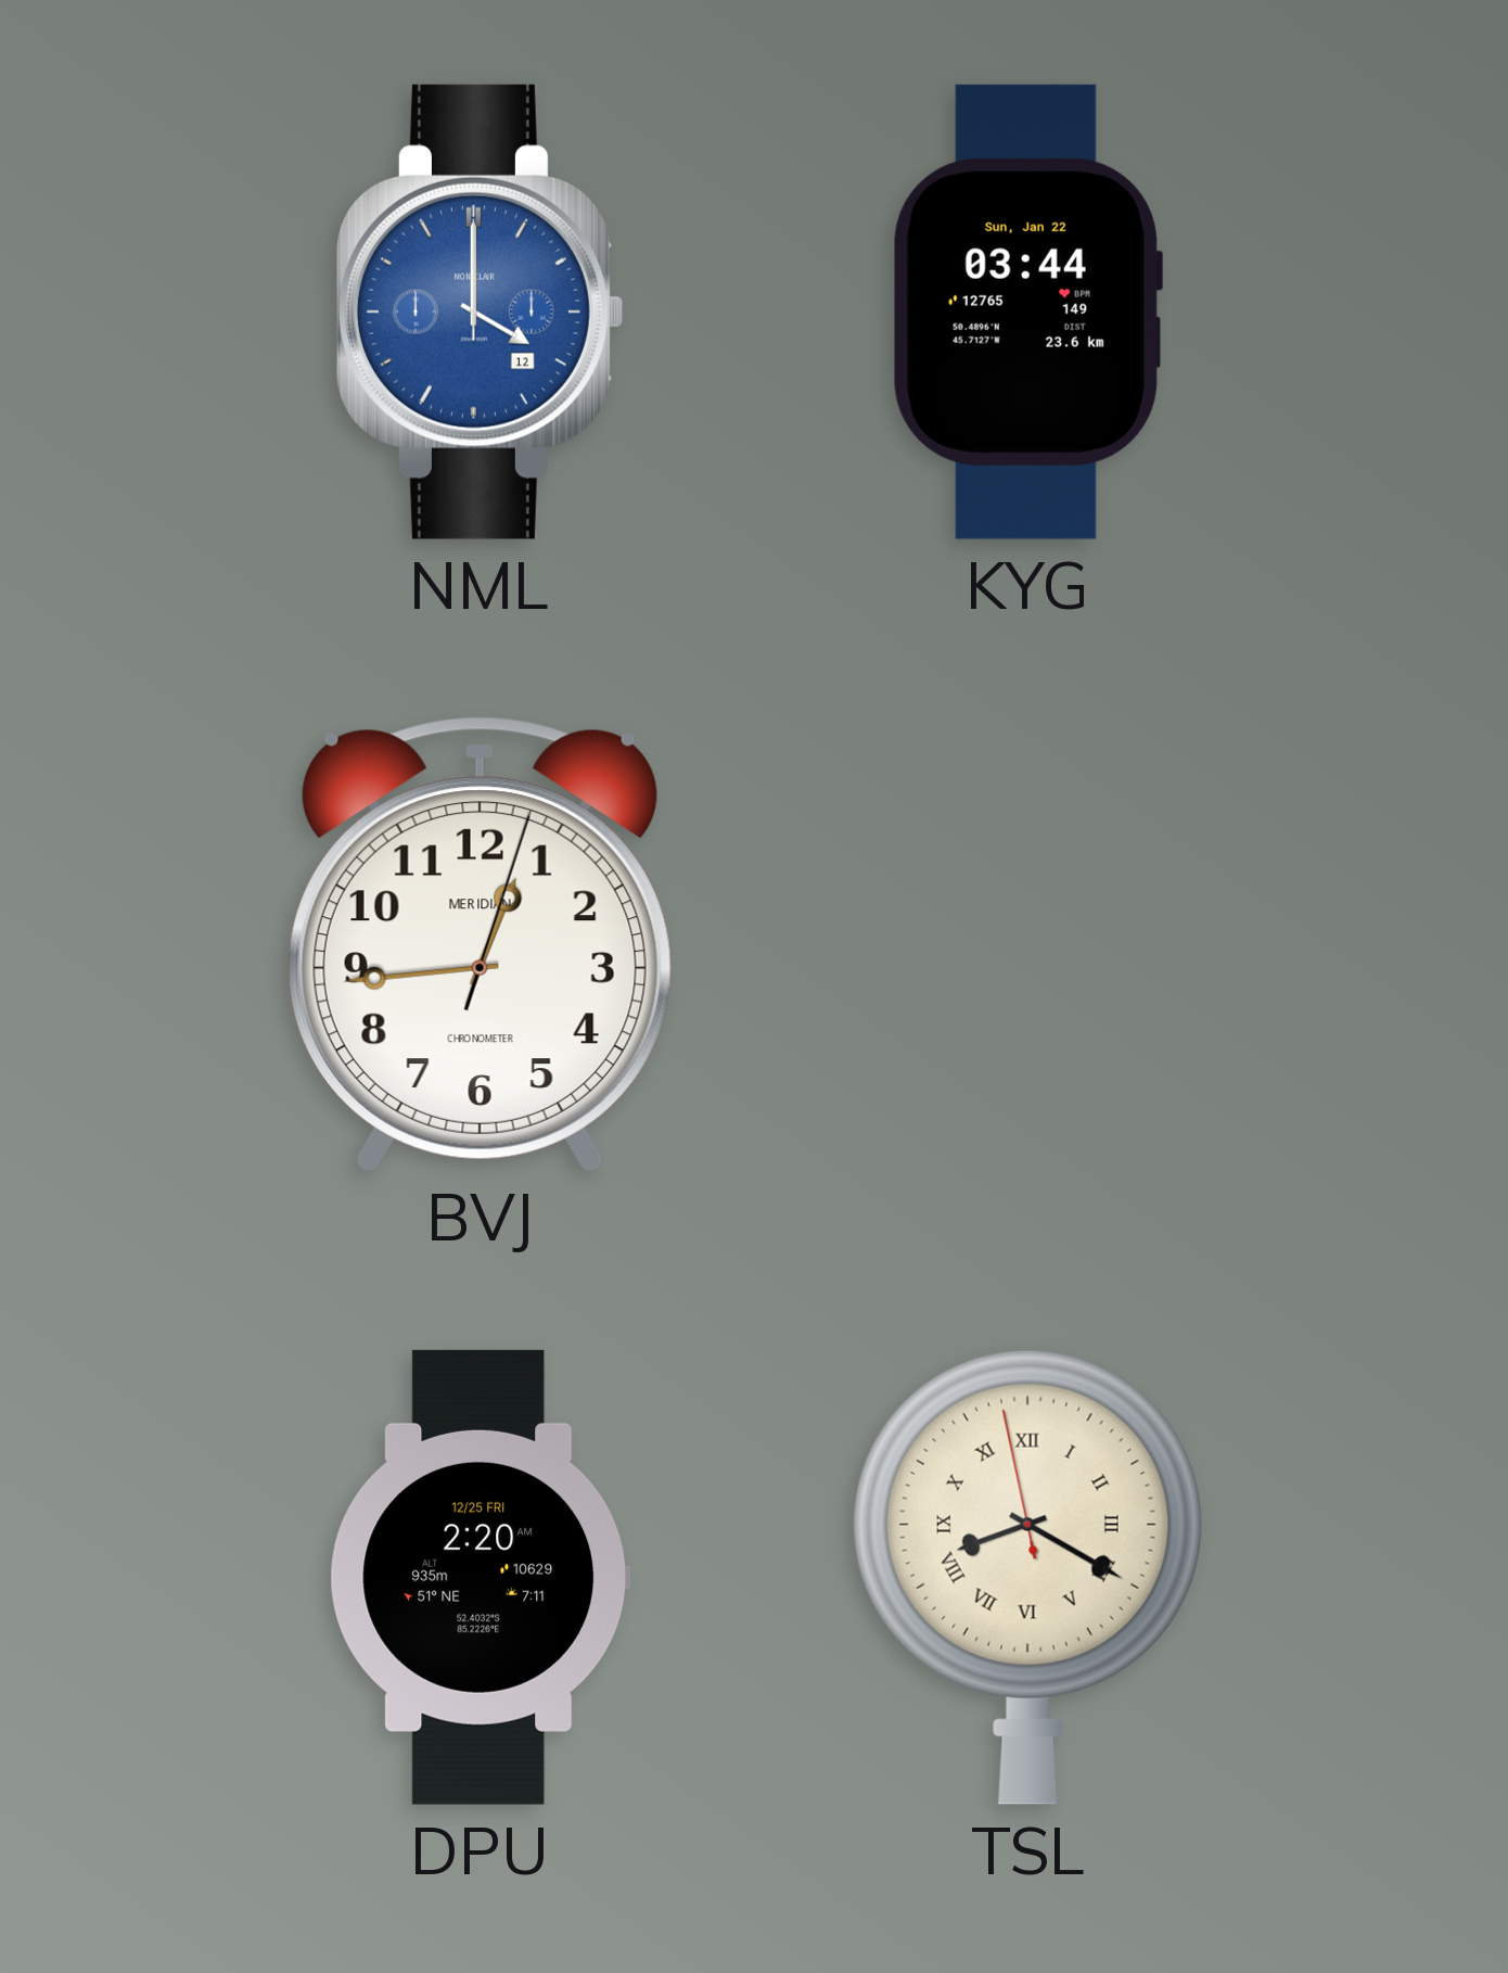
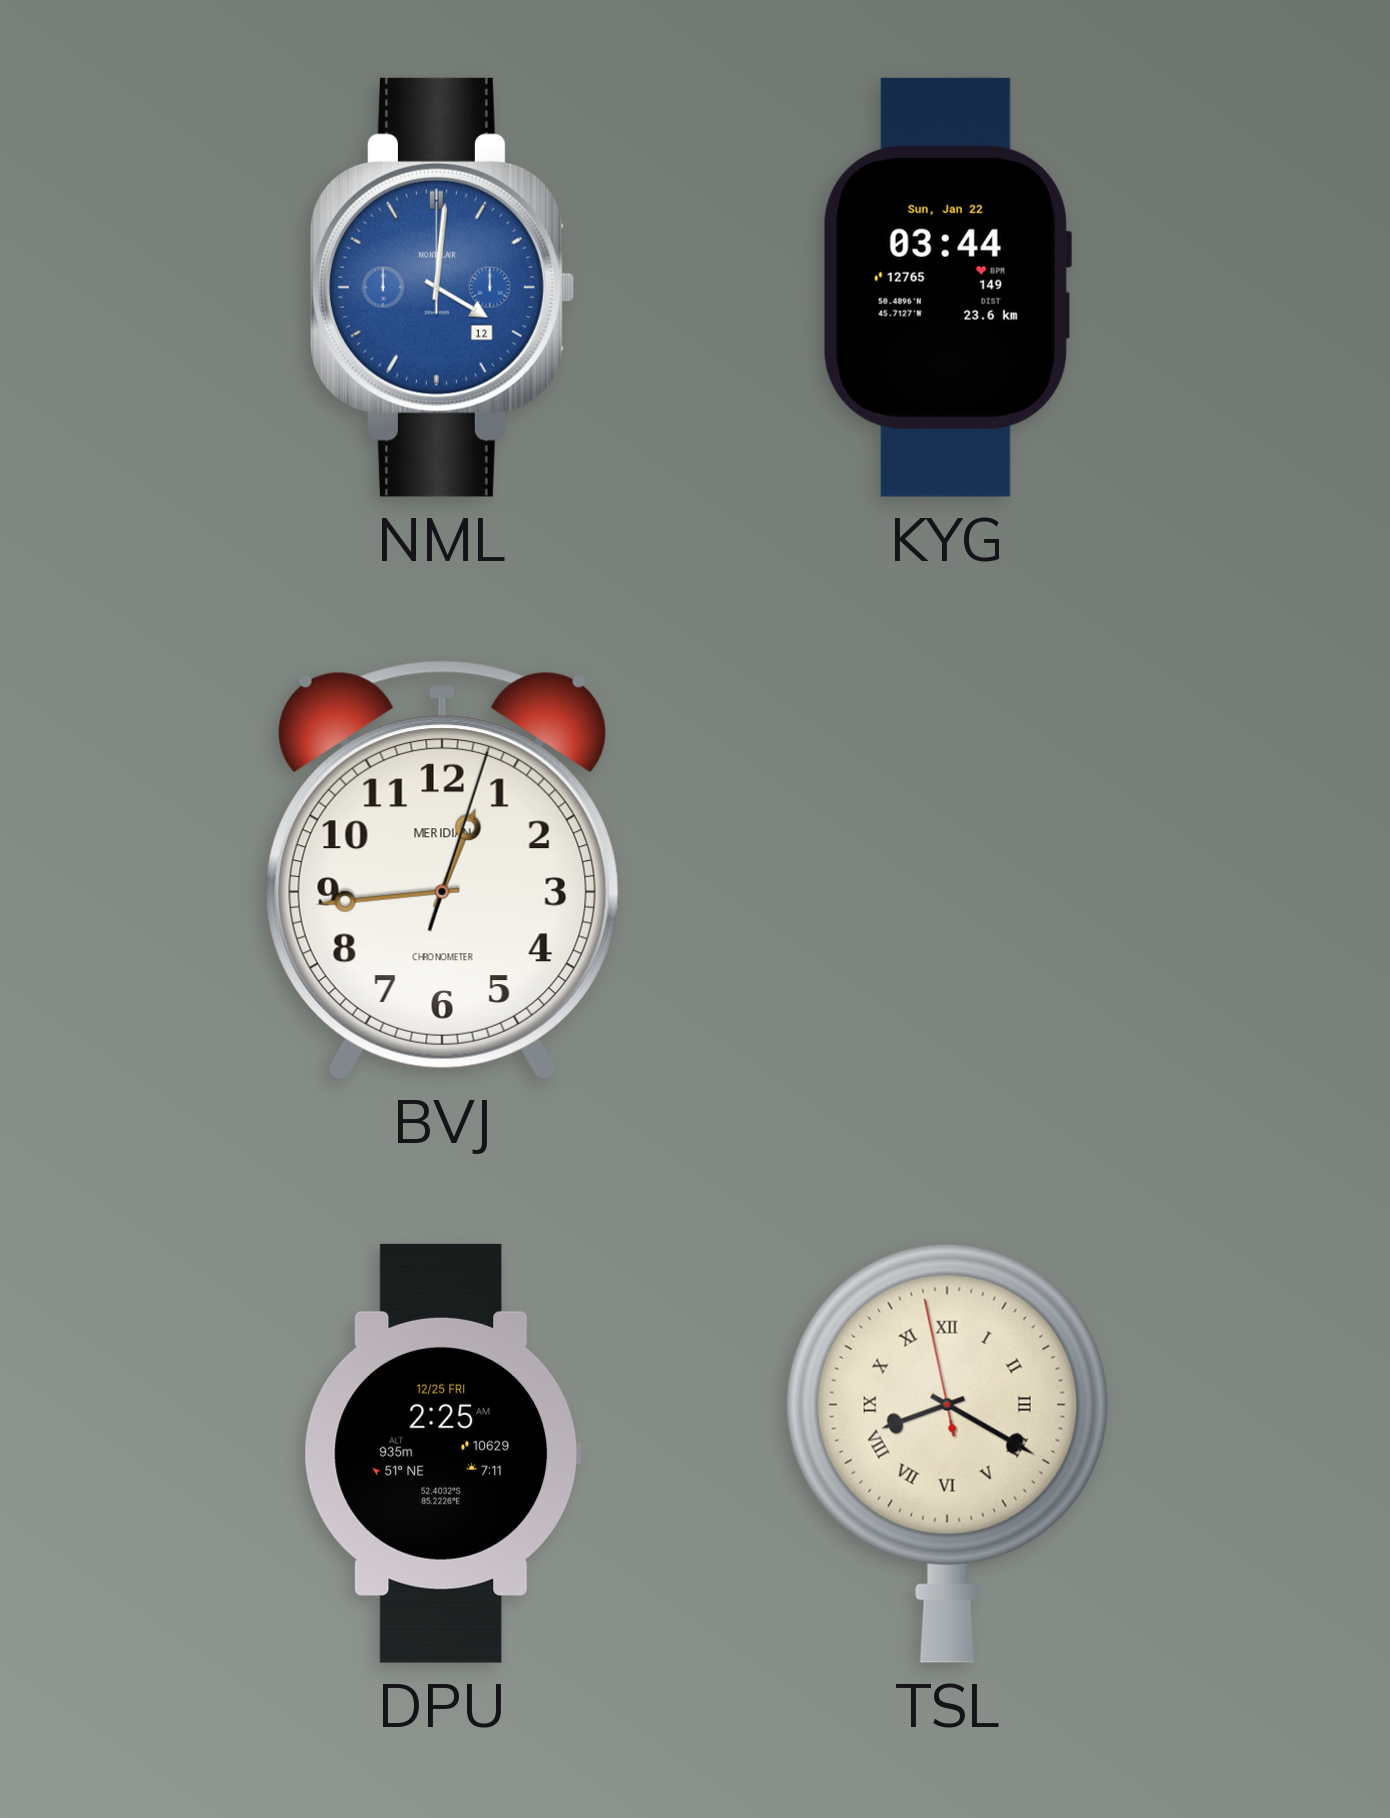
NML: 4:00 -> 4:01 (442, 287)
DPU: 2:20 -> 2:25 (443, 1453)
